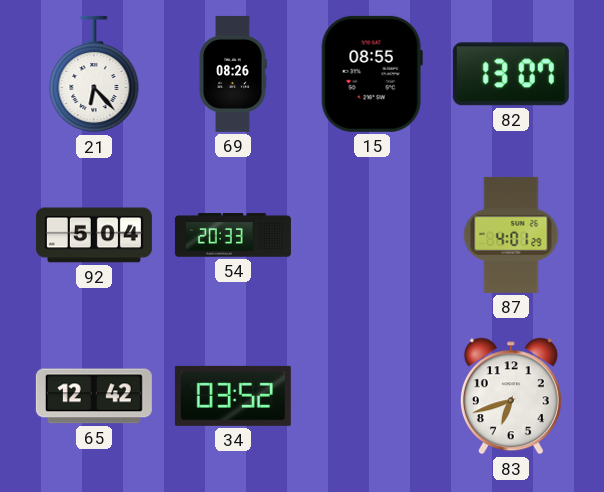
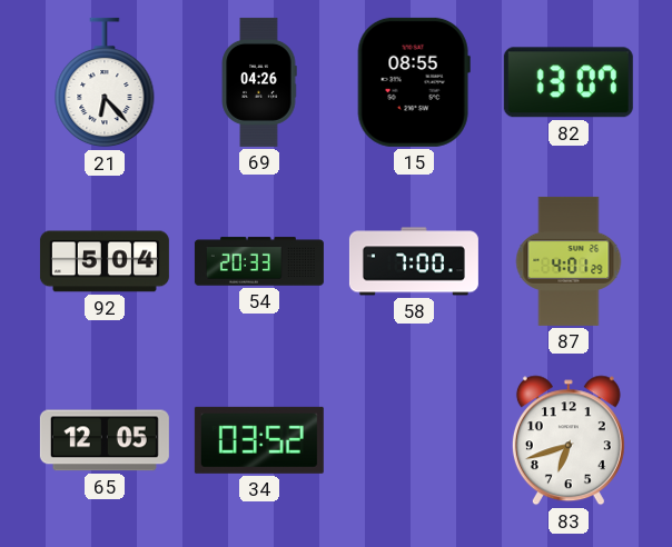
69: 08:26 -> 04:26 (259, 82)
58: none -> 7:00 (414, 261)
65: 12:42 -> 12:05 (105, 440)
